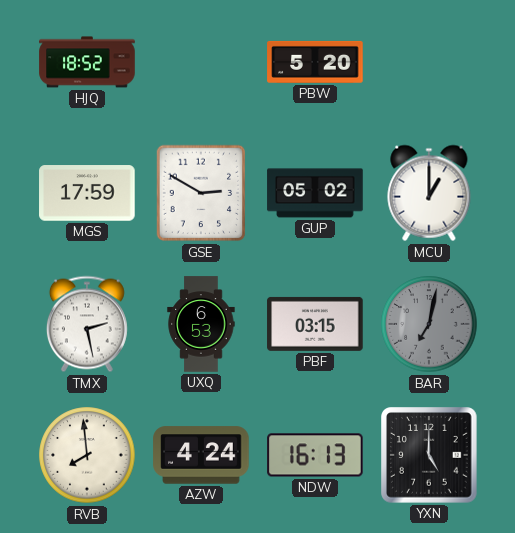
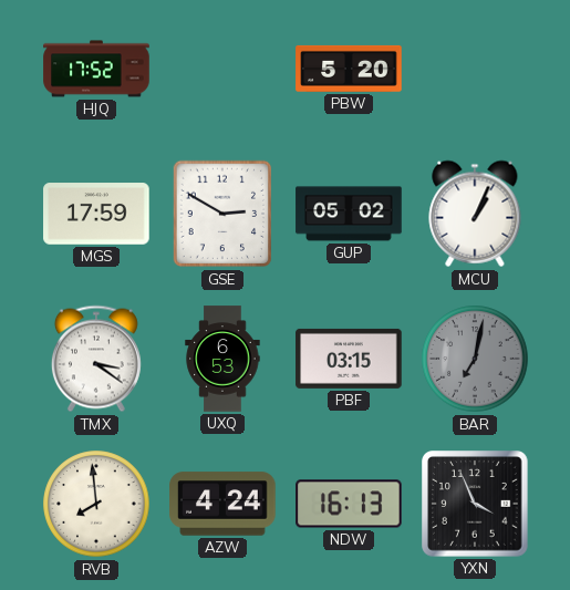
HJQ: 18:52 -> 17:52 (96, 69)
MCU: 1:00 -> 1:04 (475, 214)
TMX: 2:28 -> 3:21 (96, 359)
YXN: 5:00 -> 3:56 (475, 504)
